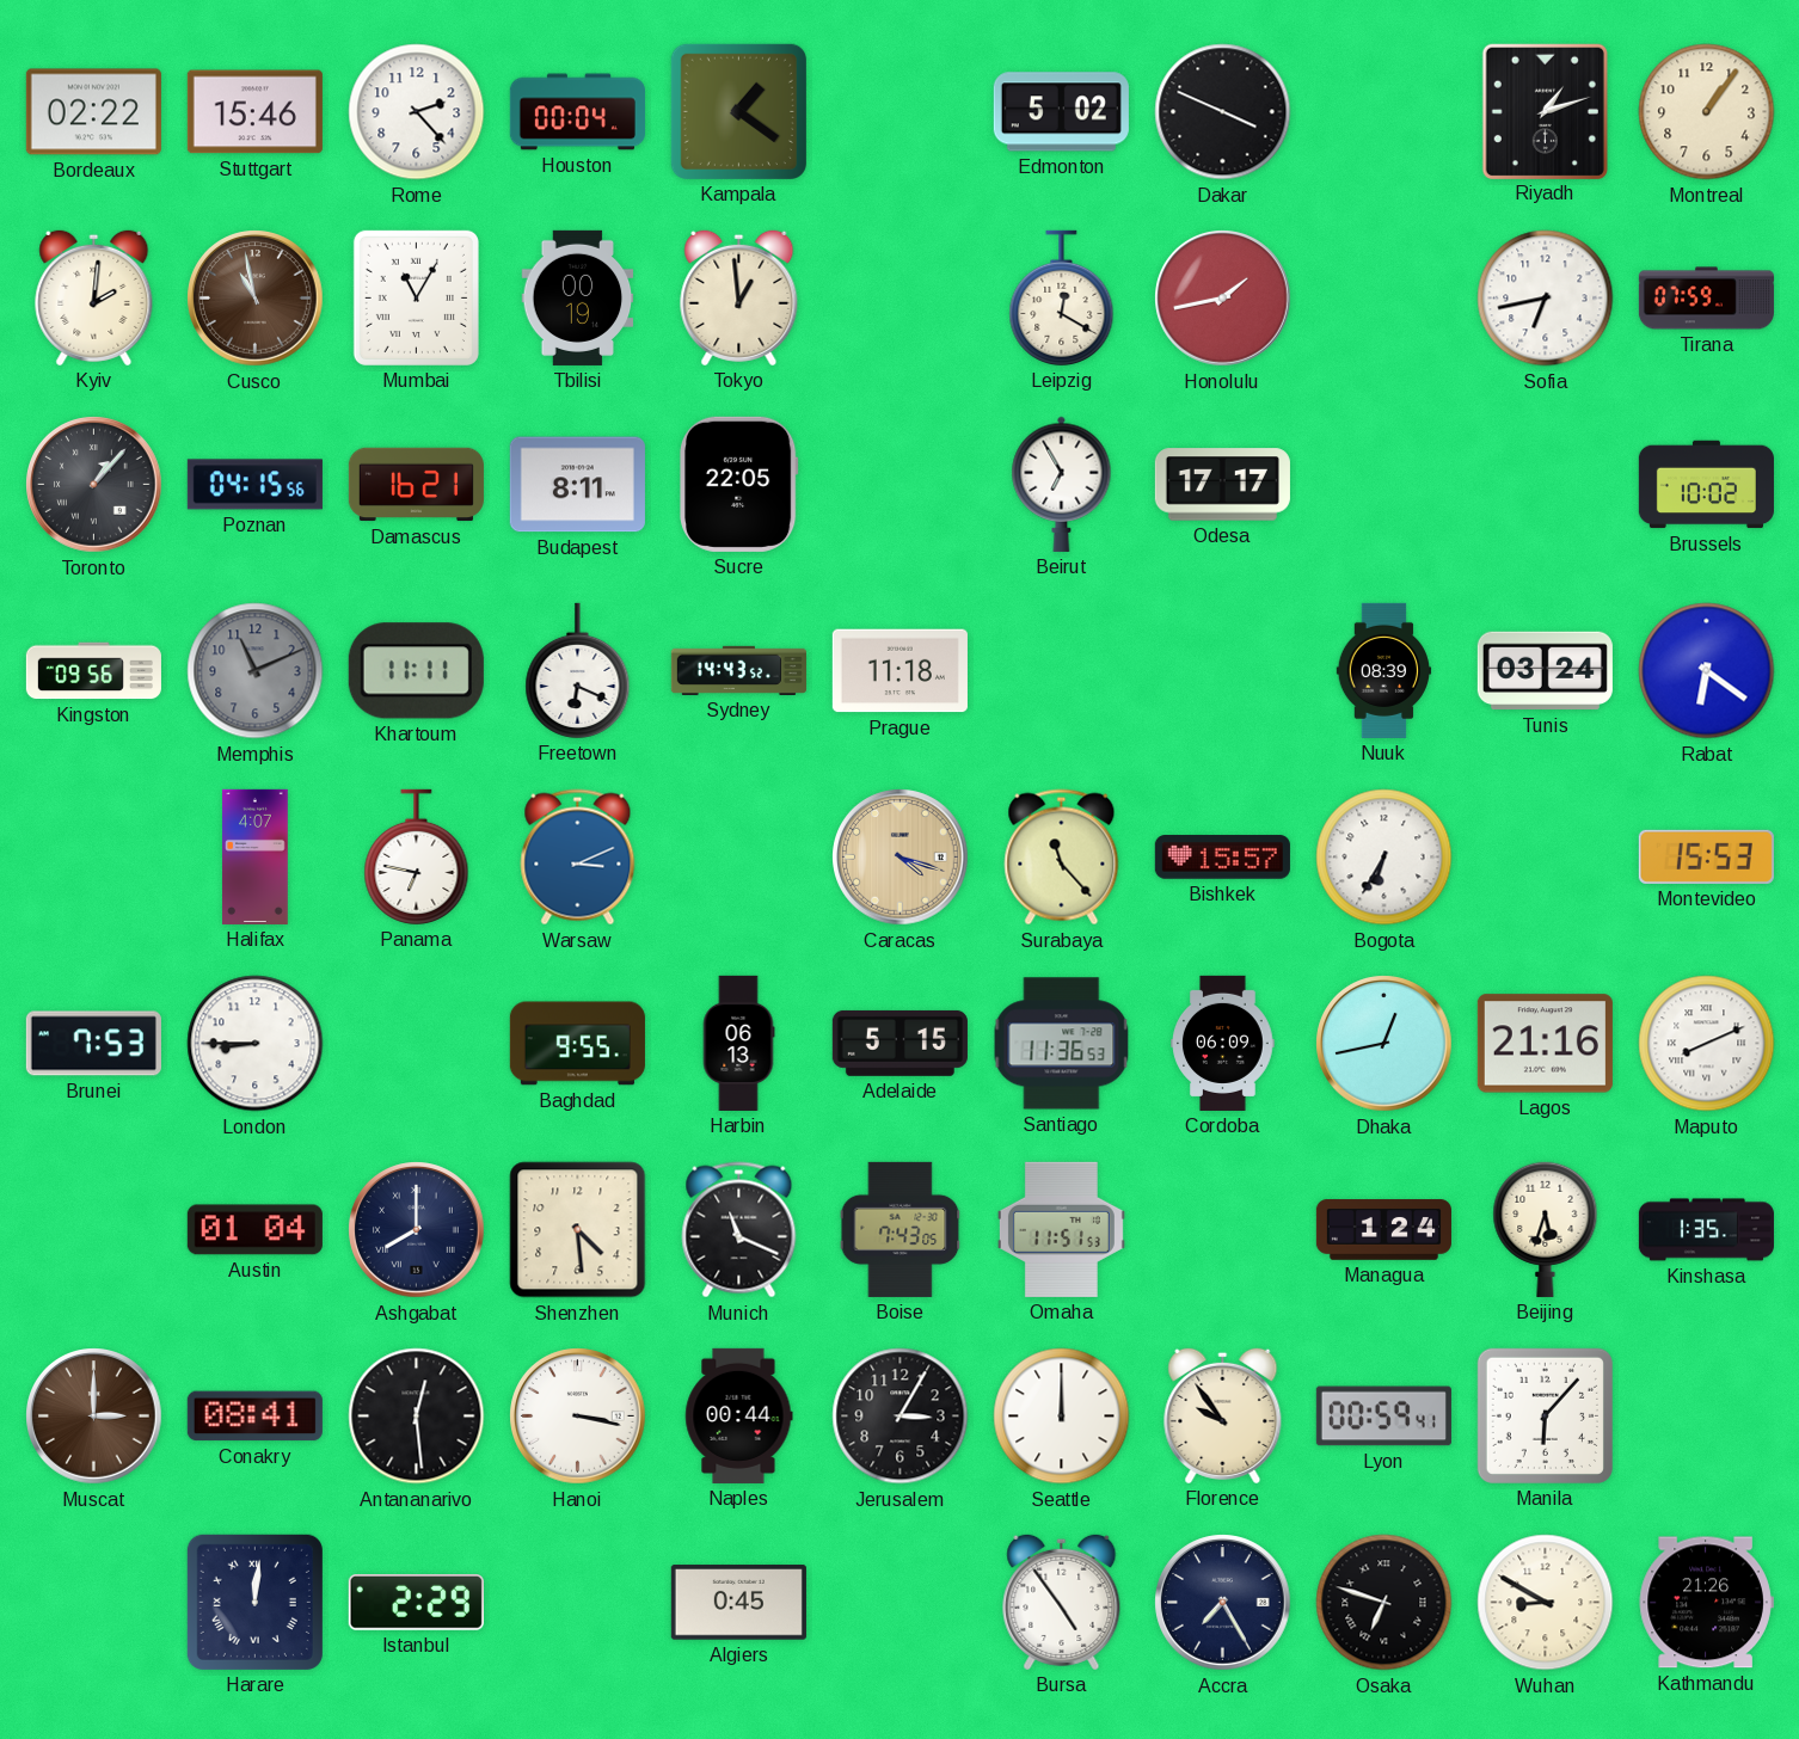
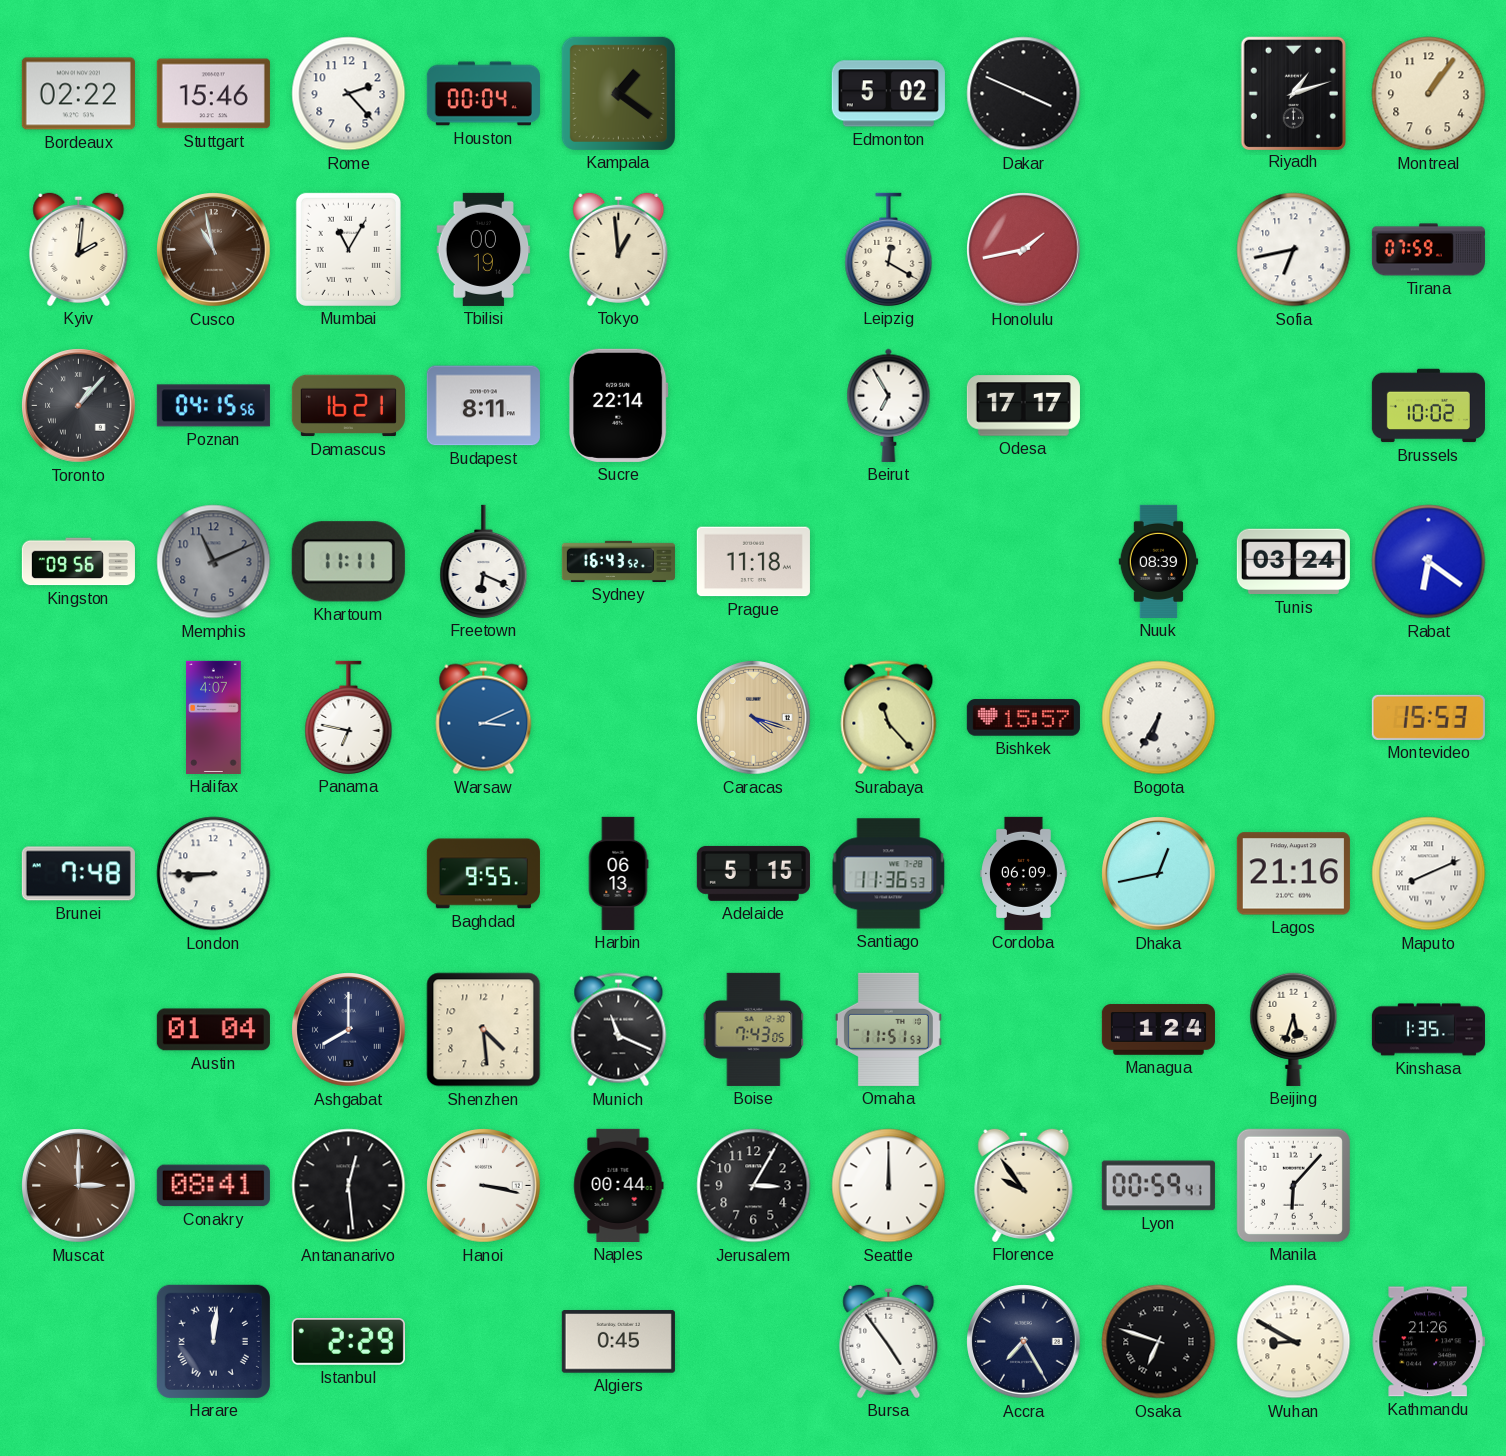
Sucre: 22:05 -> 22:14 (619, 405)
Sydney: 14:43 -> 16:43 (618, 561)
Brunei: 7:53 -> 7:48 (78, 874)
